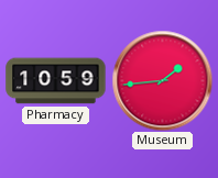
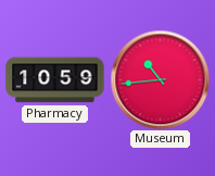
Museum: 1:44 -> 10:44 (160, 79)
